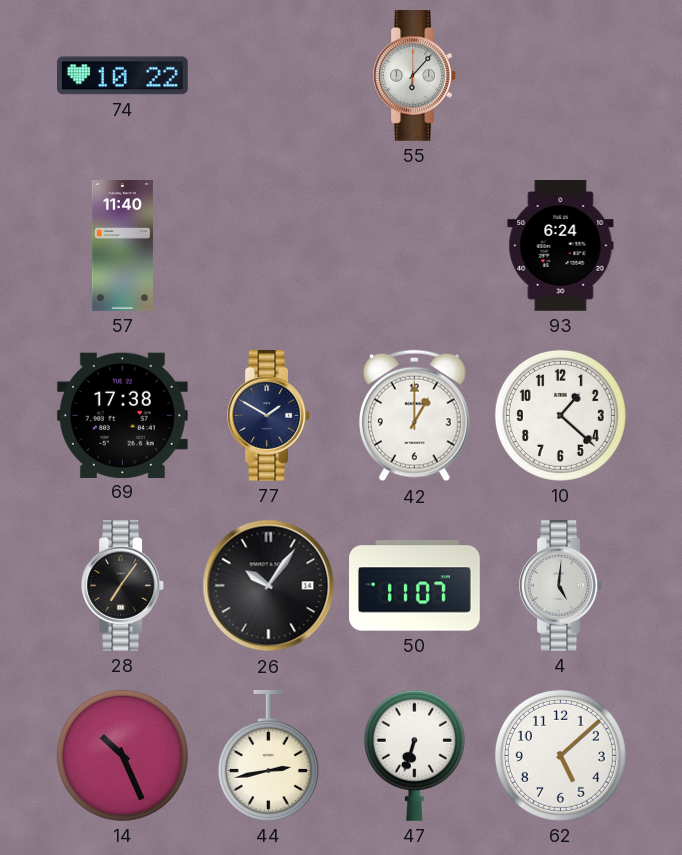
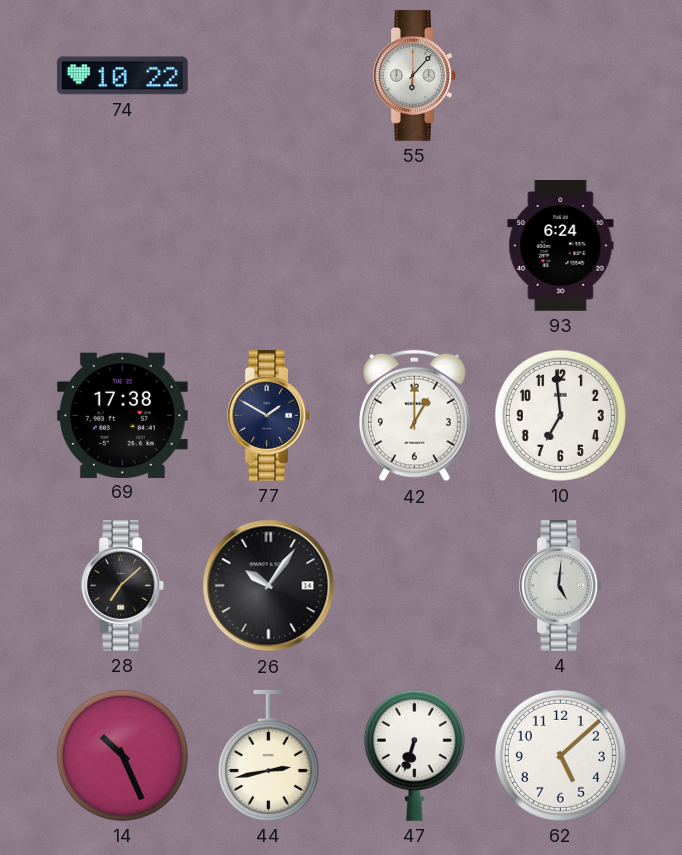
57: 11:40 -> none (122, 246)
10: 1:22 -> 6:59 (560, 415)
28: 7:06 -> 7:08 (122, 586)
50: 11:07 -> none (415, 586)
